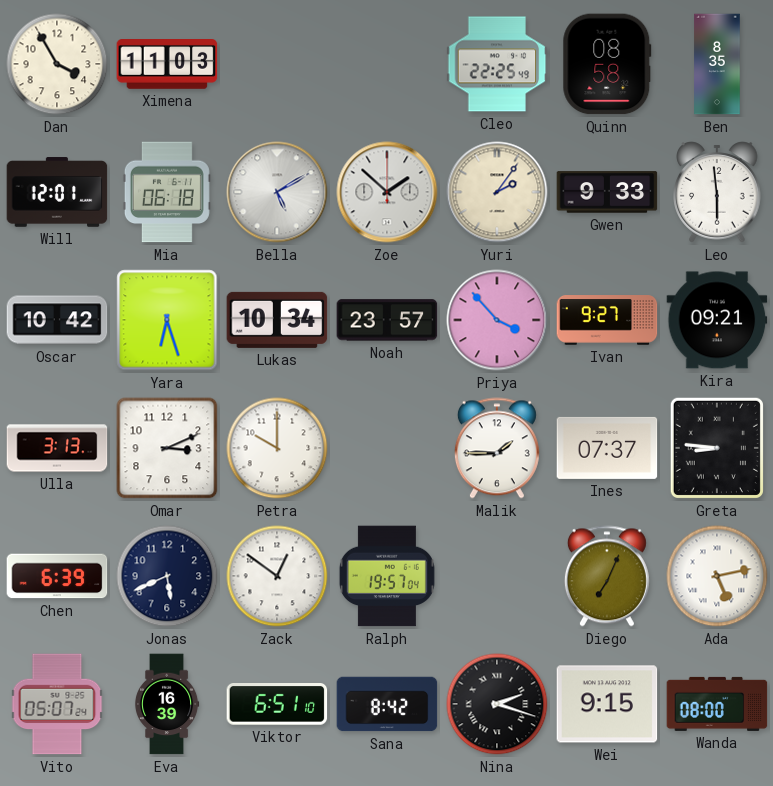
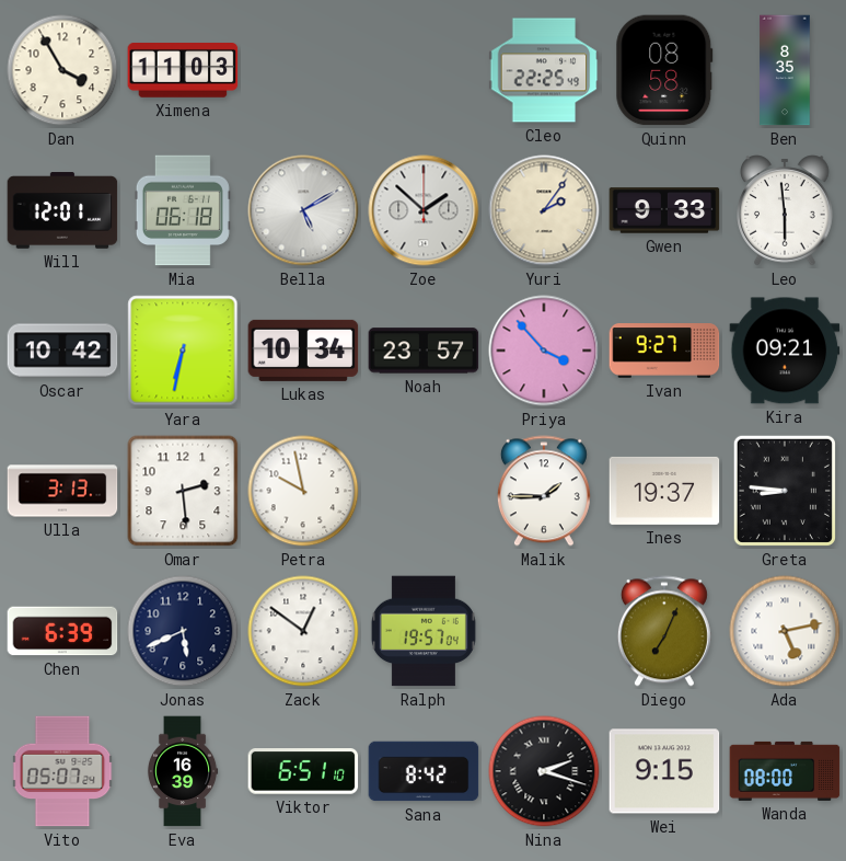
Yara: 6:27 -> 6:32 (183, 351)
Omar: 3:11 -> 2:29 (183, 491)
Petra: 10:00 -> 9:58 (303, 491)
Ines: 07:37 -> 19:37 (664, 491)
